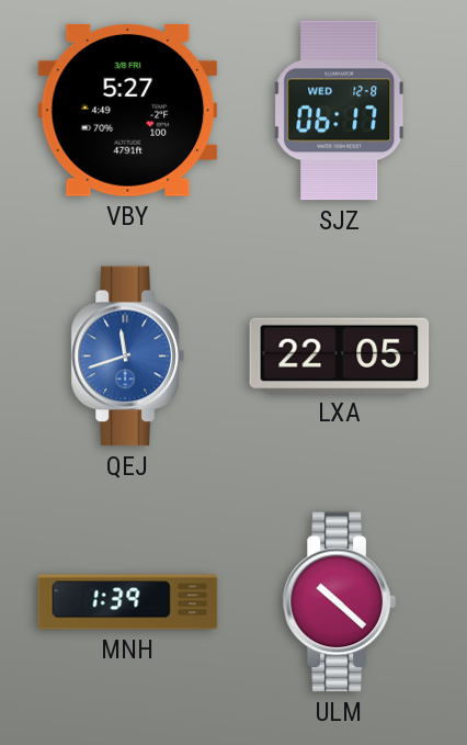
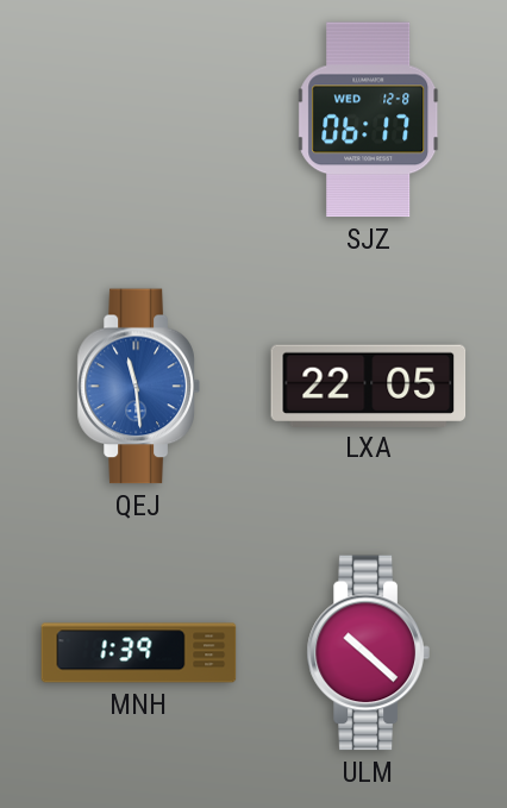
VBY: 5:27 -> none (128, 110)
QEJ: 11:42 -> 11:29 (138, 387)
